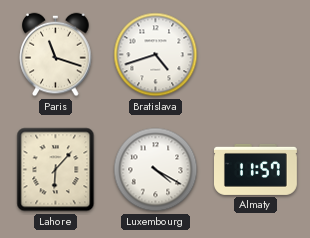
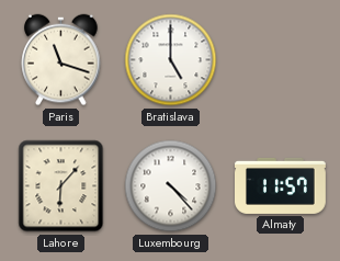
Bratislava: 4:42 -> 5:00 (171, 60)
Luxembourg: 4:20 -> 4:23 (171, 186)
